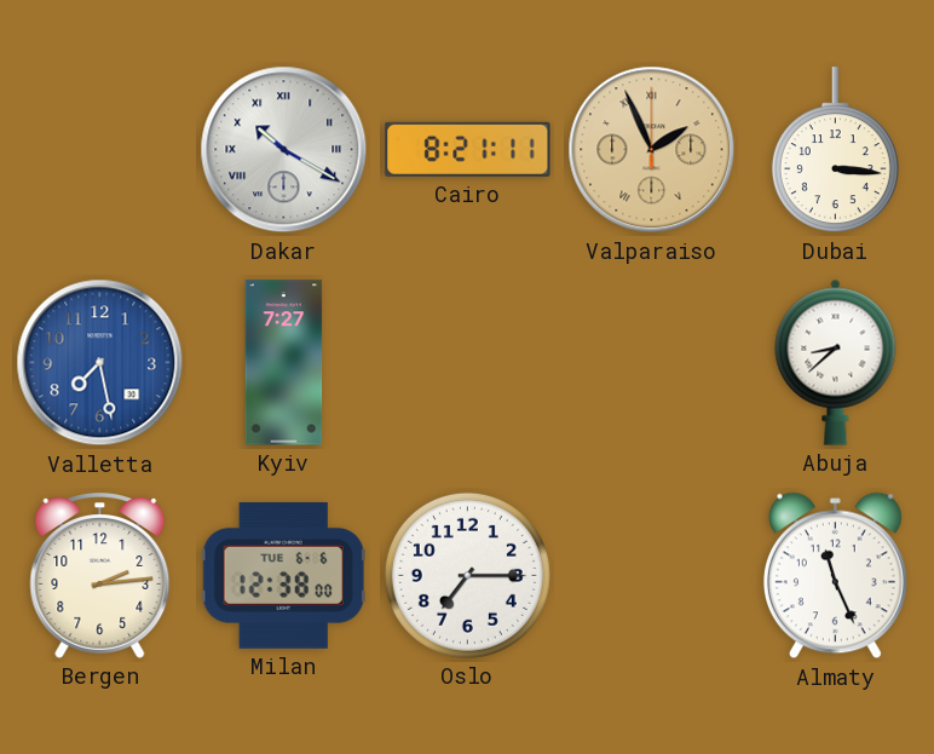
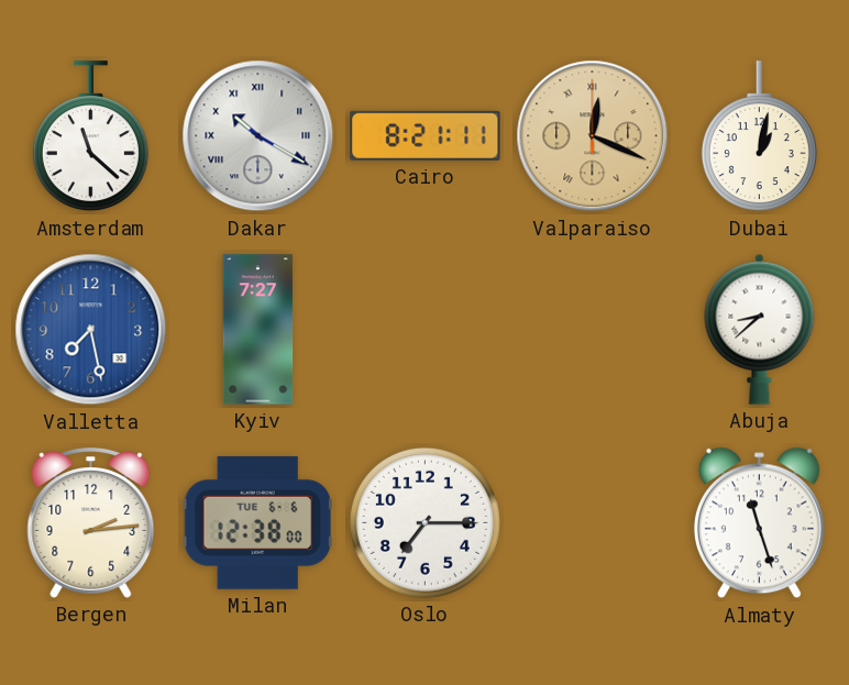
Amsterdam: none -> 11:22 (90, 136)
Valparaiso: 1:56 -> 12:19 (593, 136)
Dubai: 3:16 -> 1:02 (759, 136)
Almaty: 11:26 -> 11:27 (759, 523)
